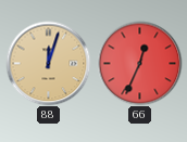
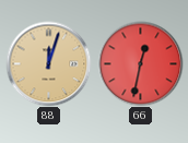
66: 12:34 -> 12:32 (140, 63)
